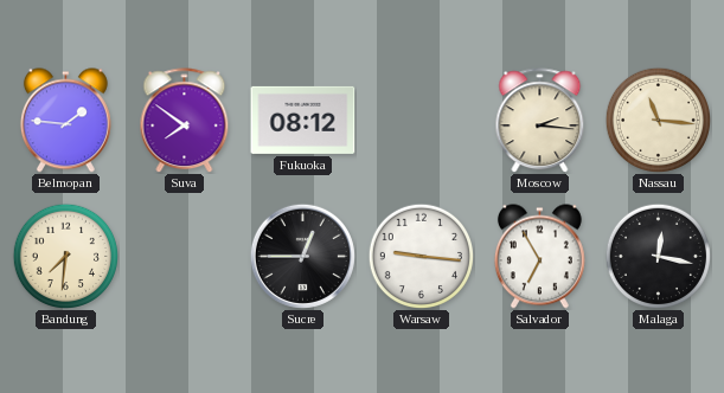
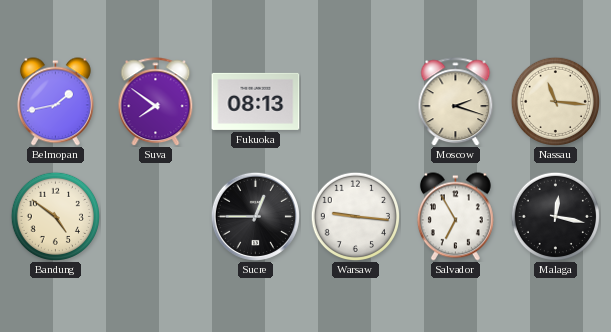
Belmopan: 1:46 -> 1:43 (55, 102)
Fukuoka: 08:12 -> 08:13 (256, 101)
Moscow: 2:16 -> 2:18 (456, 102)
Bandung: 7:31 -> 4:51 (55, 216)
